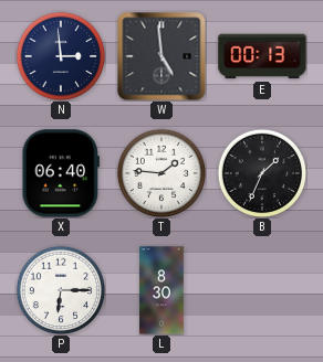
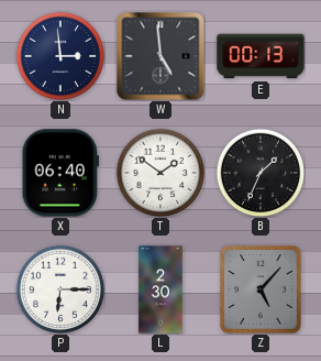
T: 1:46 -> 1:51 (160, 173)
L: 8:30 -> 2:30 (160, 289)
Z: none -> 5:07 (261, 289)
